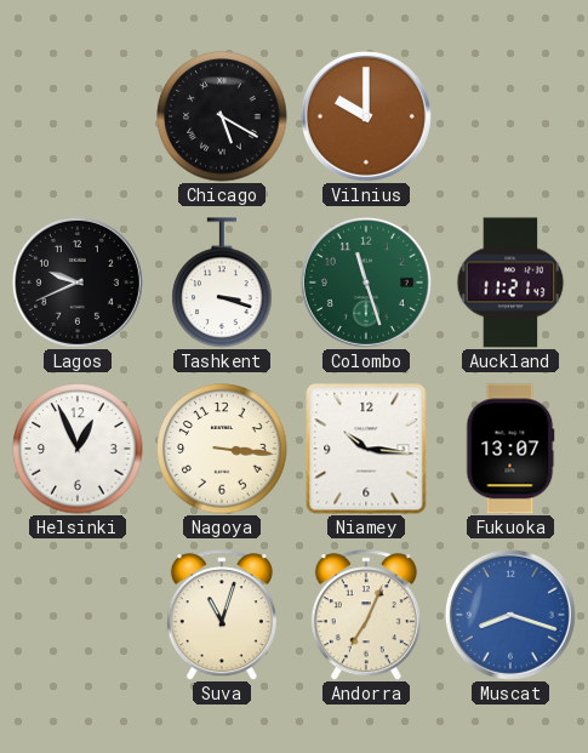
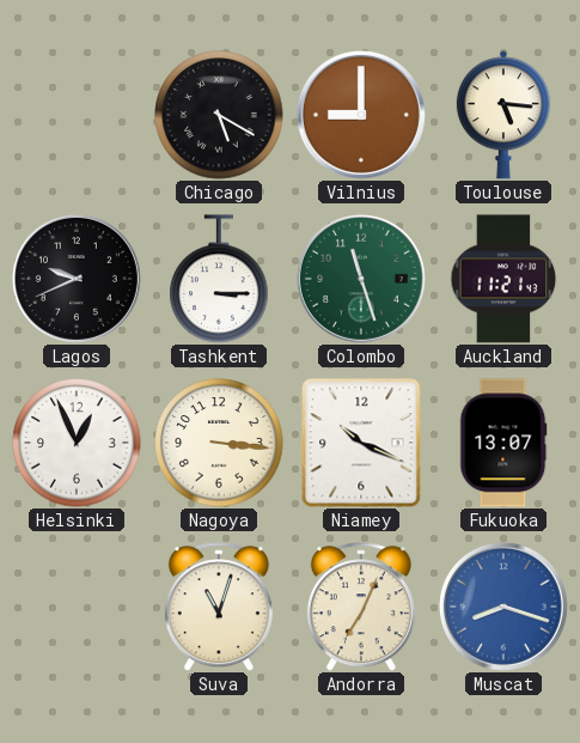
Vilnius: 10:00 -> 9:00 (361, 115)
Toulouse: none -> 5:16 (503, 115)
Tashkent: 3:18 -> 3:15 (219, 279)
Niamey: 10:16 -> 10:19 (361, 443)
